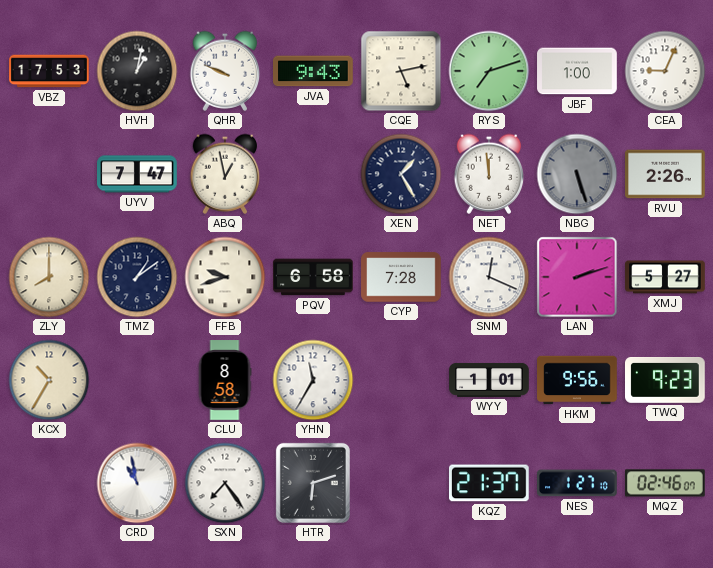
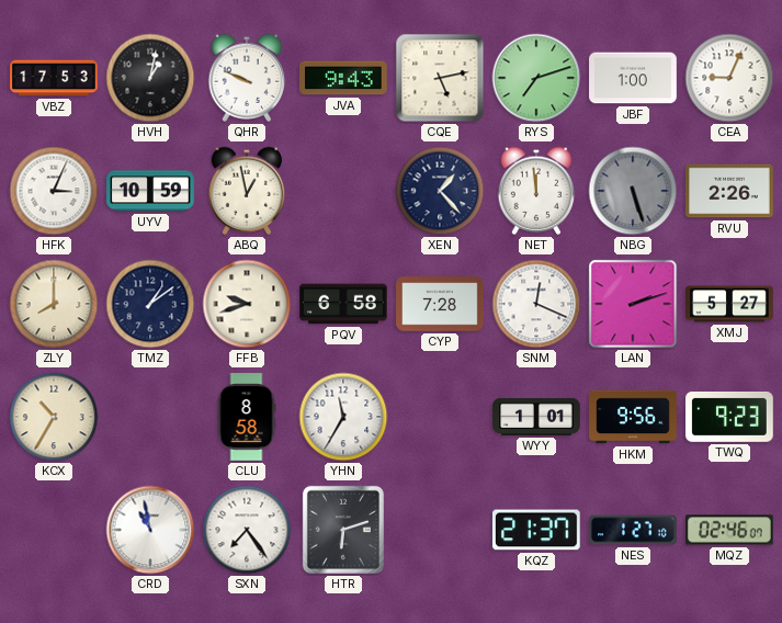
HFK: none -> 3:04 (54, 191)
UYV: 7:47 -> 10:59 (150, 191)
XEN: 1:25 -> 1:23 (440, 191)
